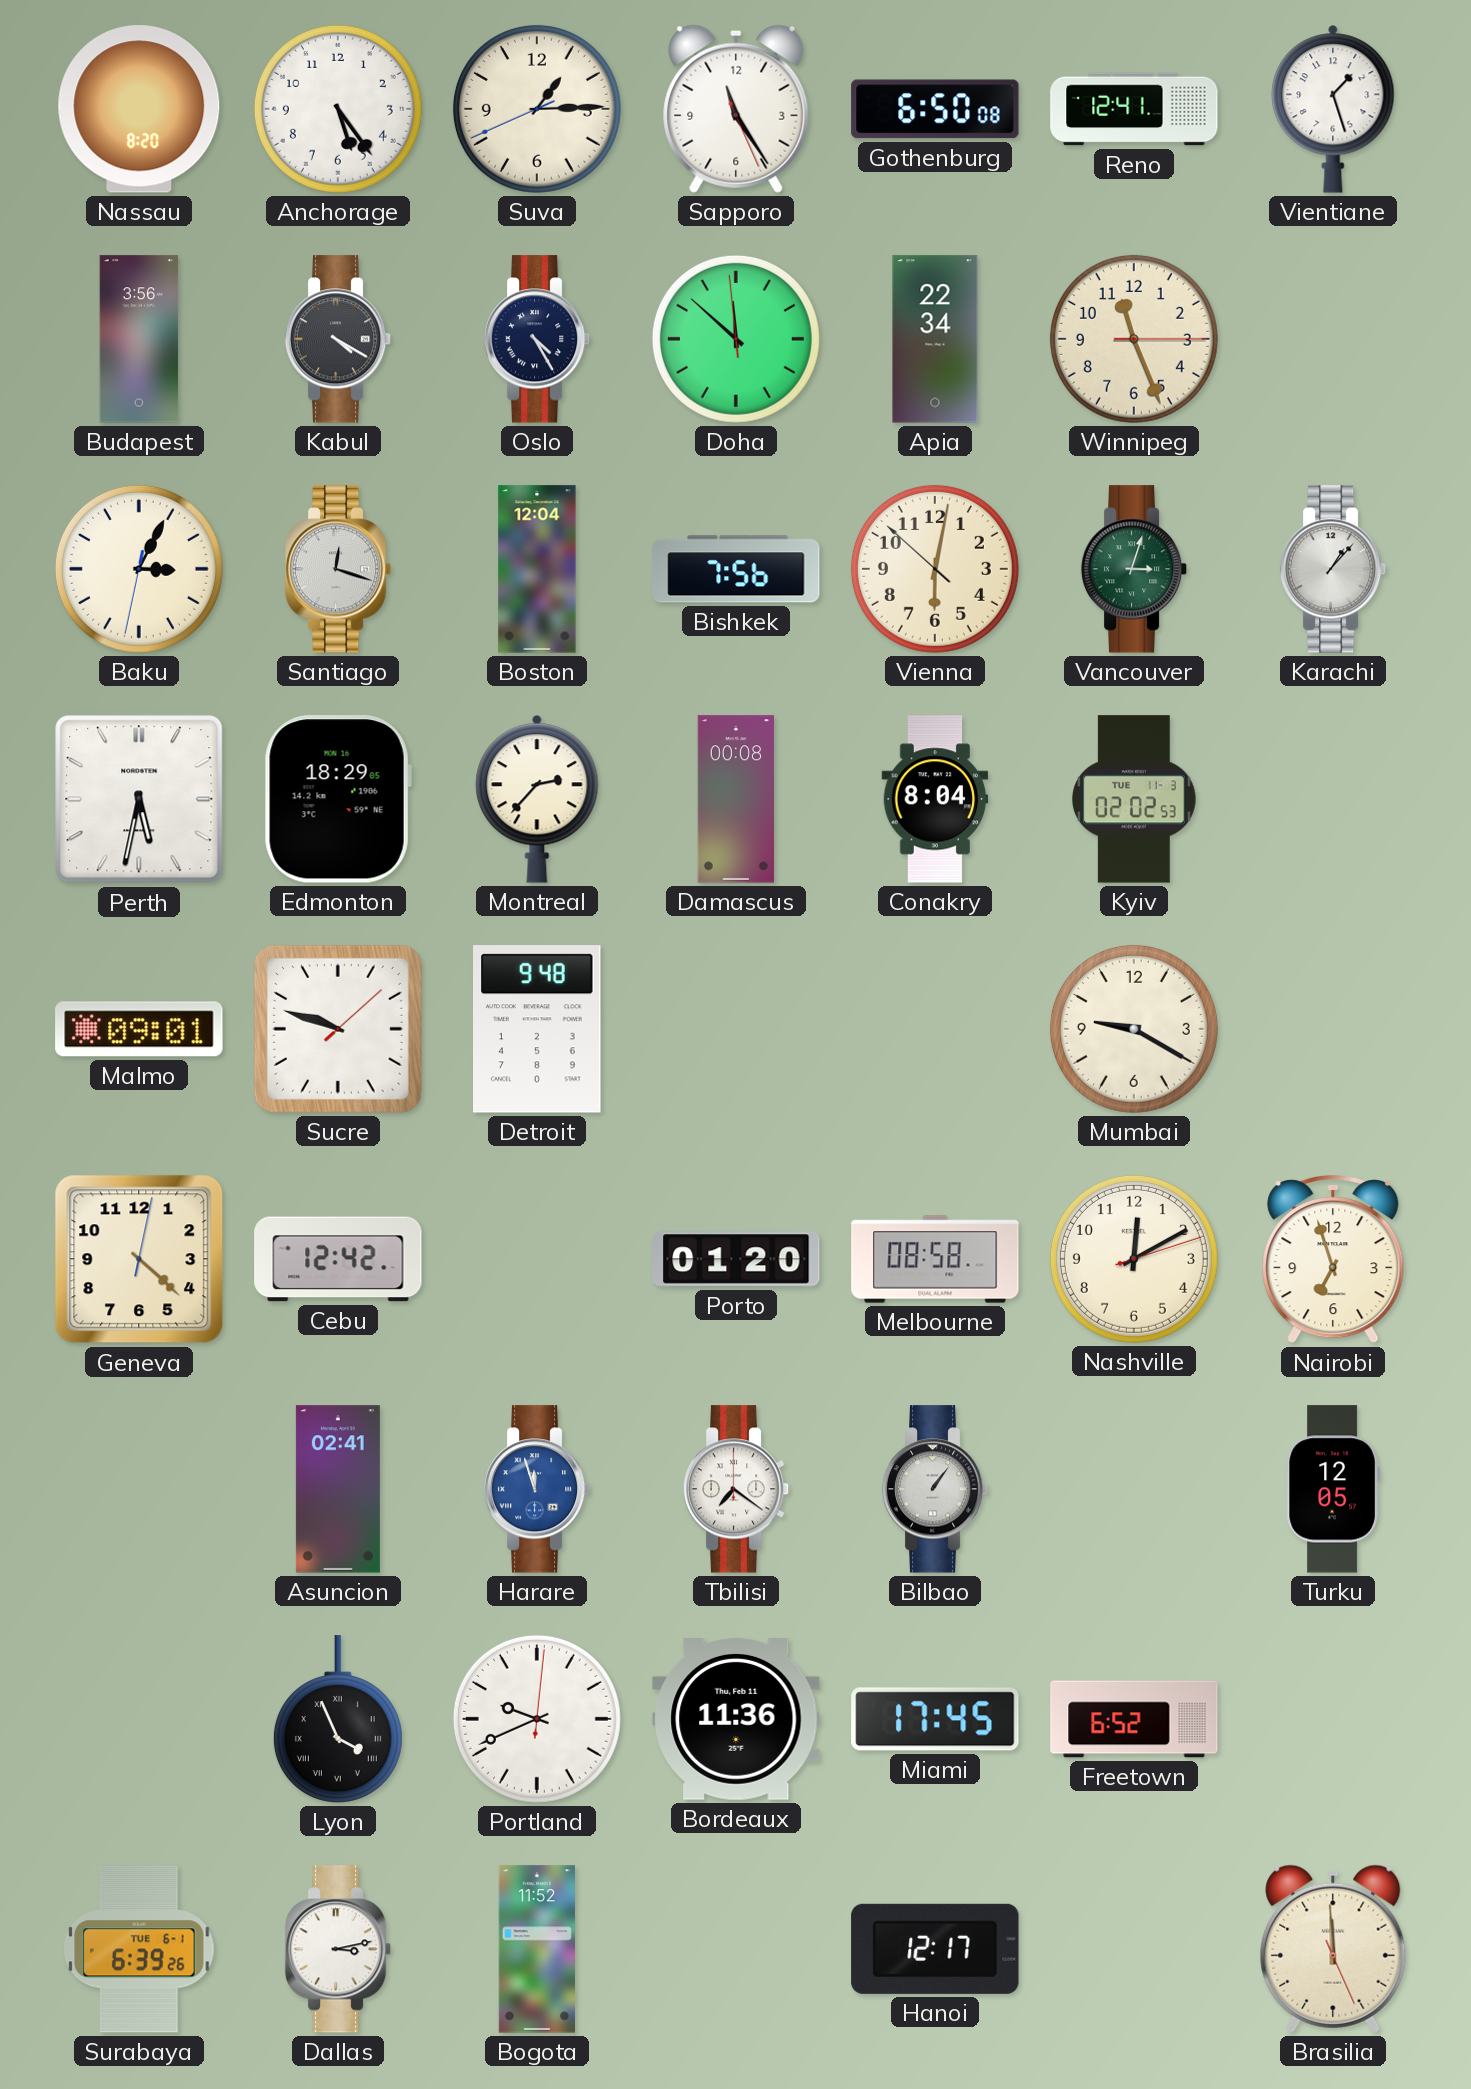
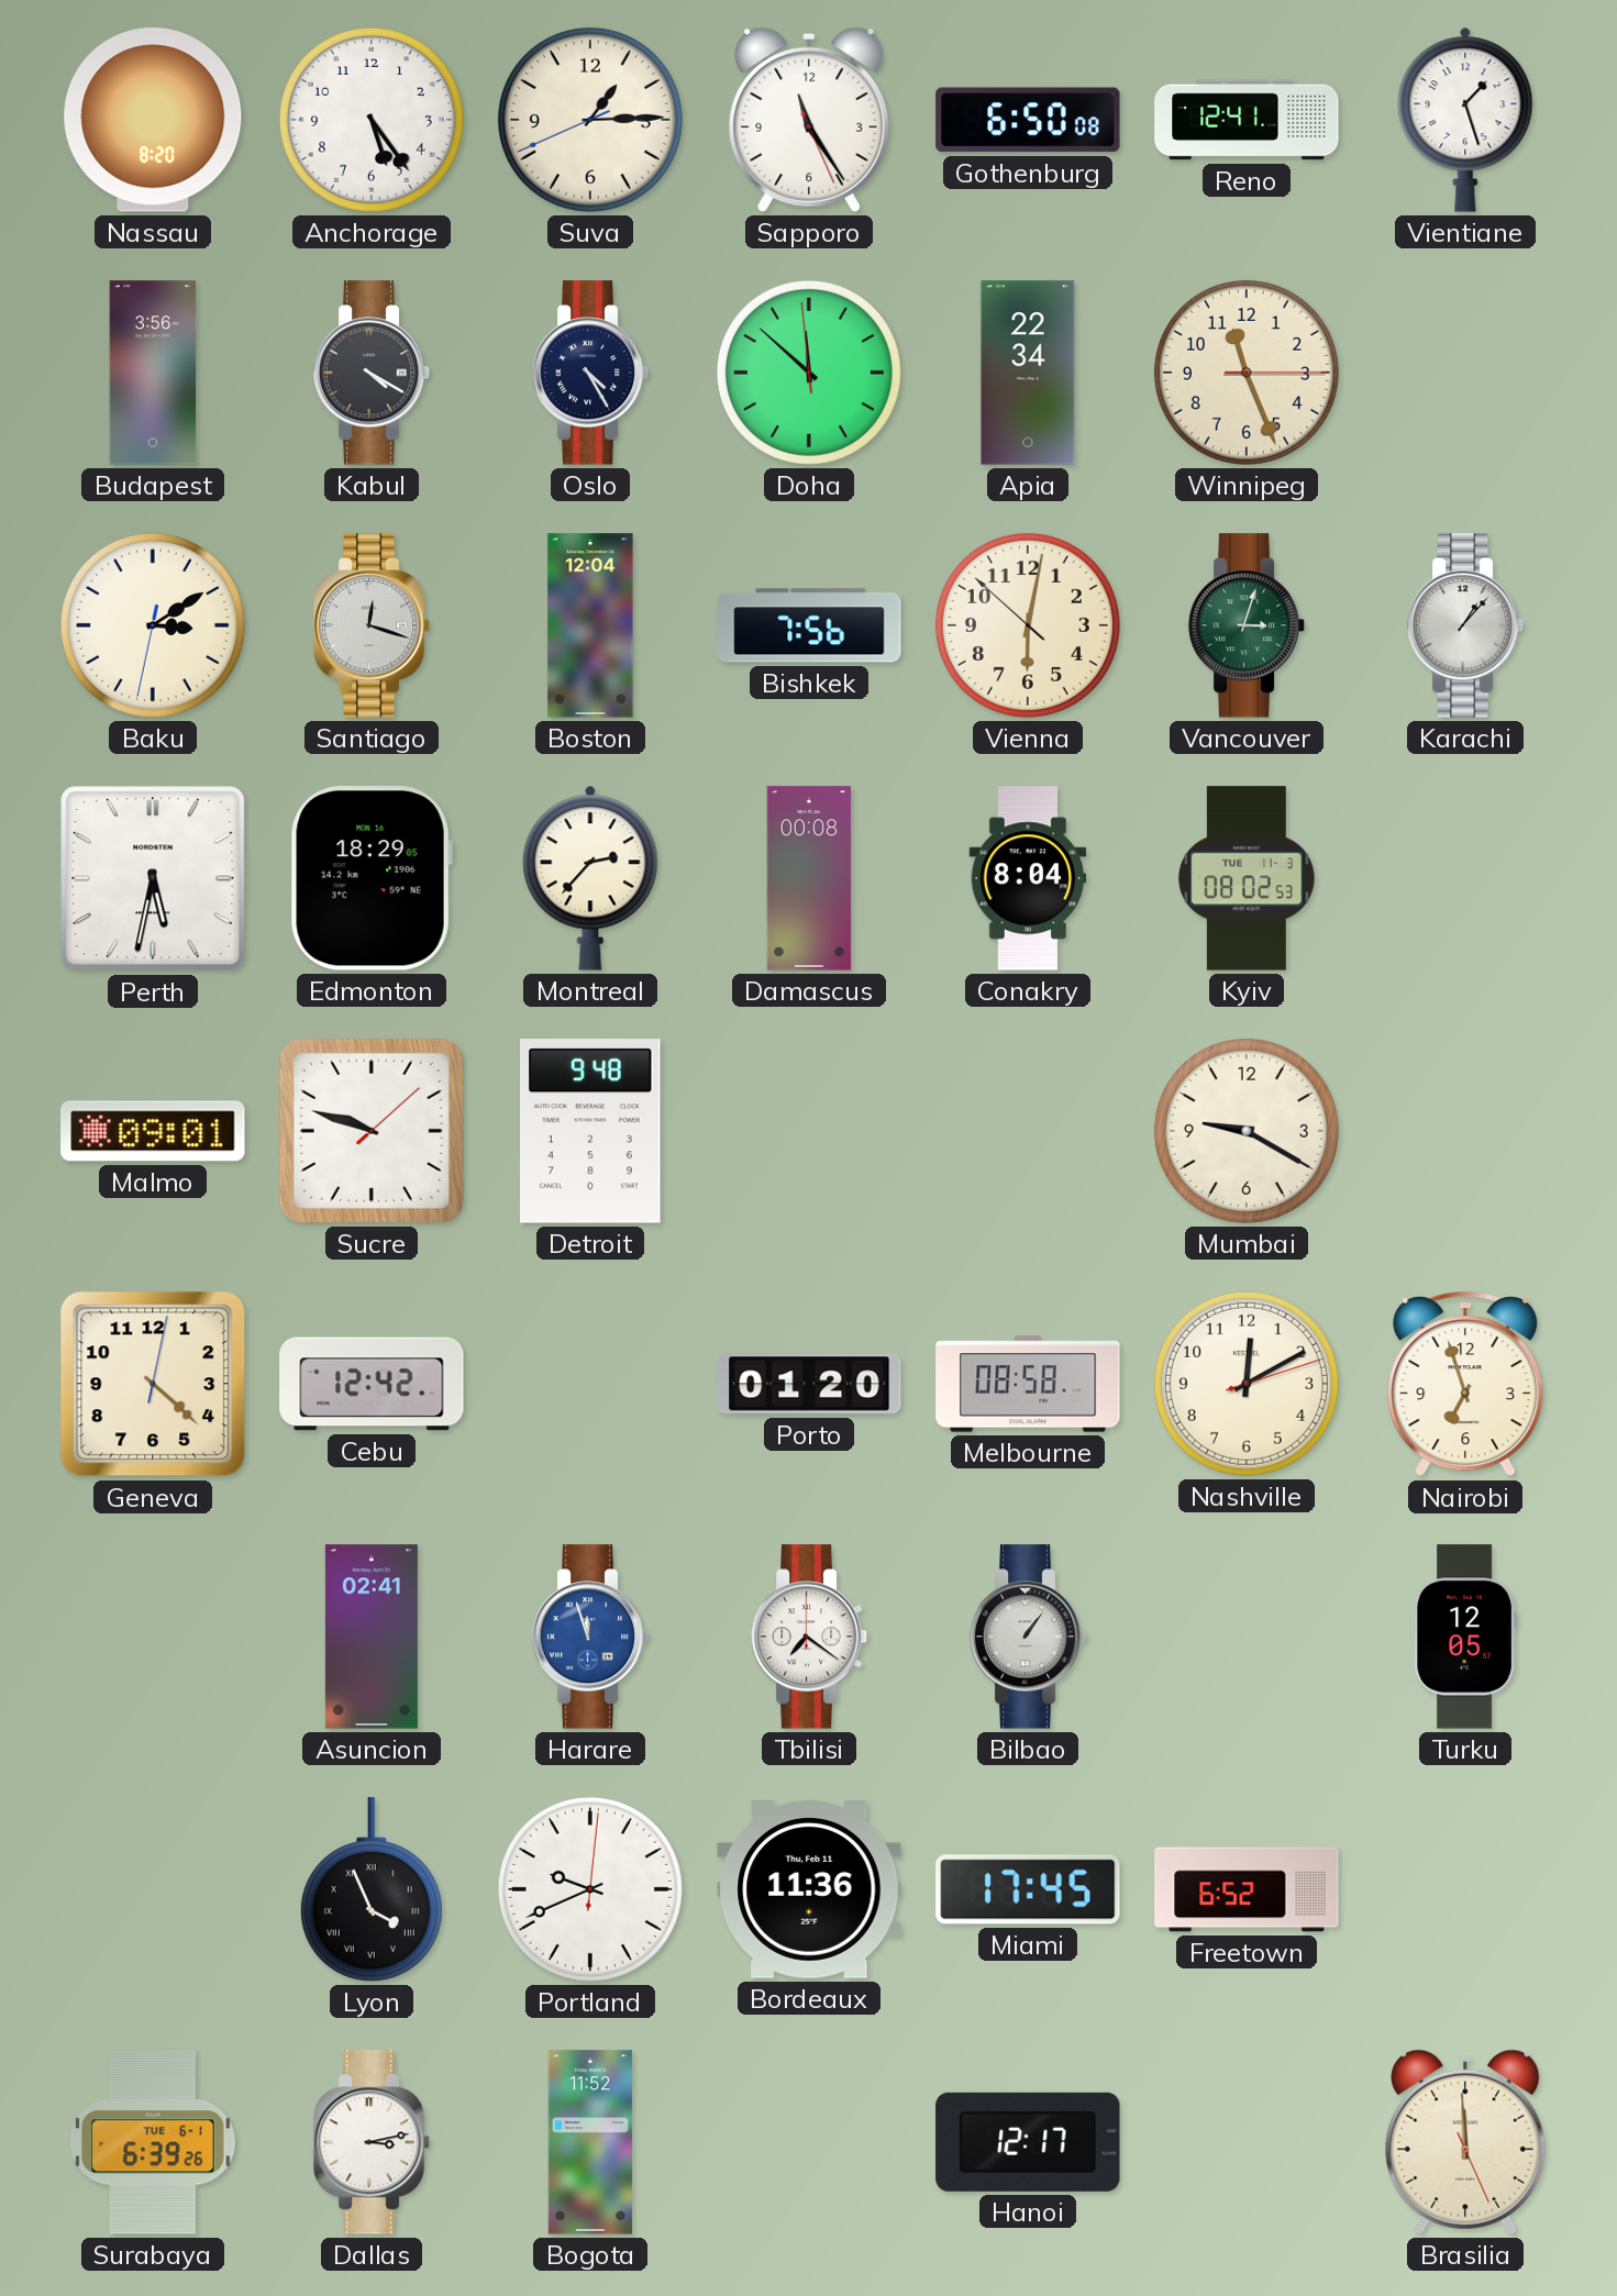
Baku: 3:04 -> 3:09 (153, 625)
Kyiv: 02:02 -> 08:02 (1248, 878)
